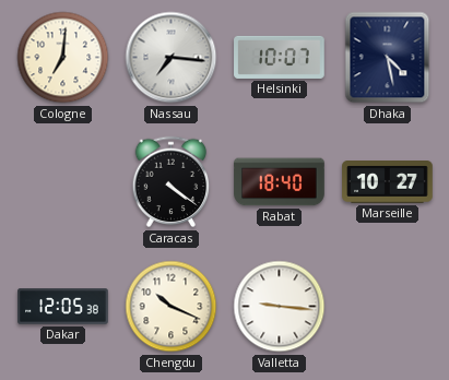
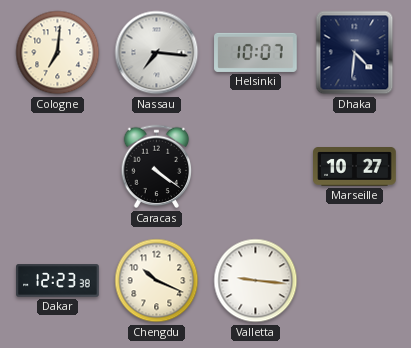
Dhaka: 4:28 -> 4:31 (355, 53)
Rabat: 18:40 -> none (280, 182)
Dakar: 12:05 -> 12:23 (58, 281)
